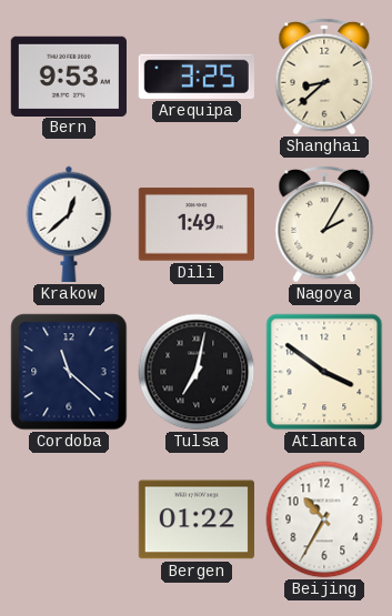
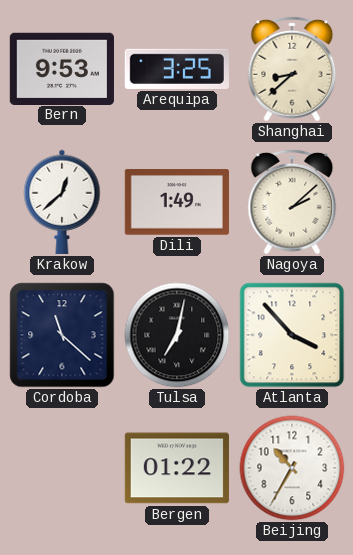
Nagoya: 2:05 -> 2:08 (292, 202)
Atlanta: 3:51 -> 3:53 (292, 335)
